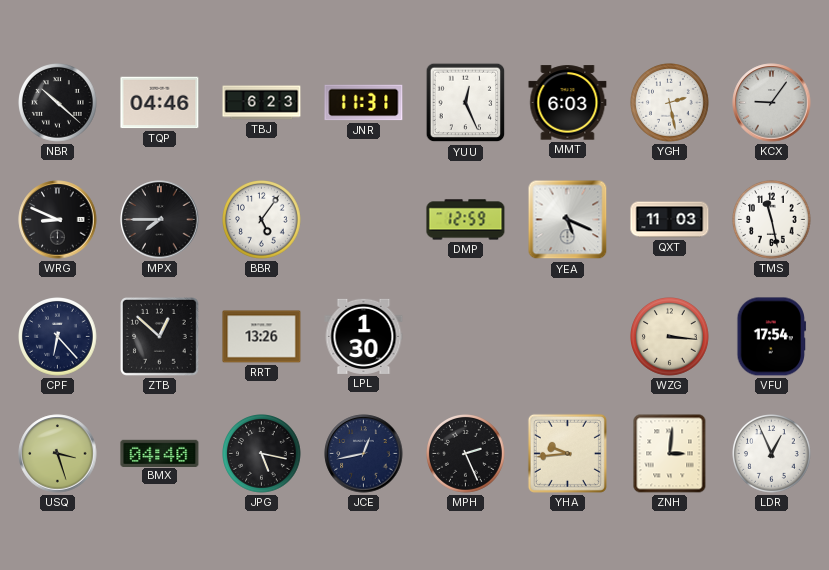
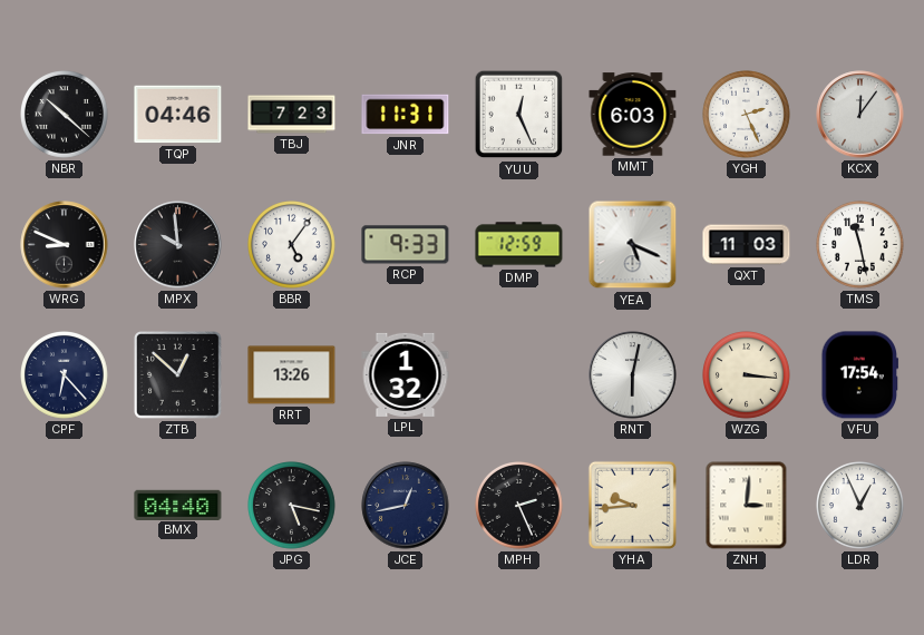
TBJ: 6:23 -> 7:23 (292, 115)
YGH: 2:28 -> 2:26 (747, 115)
KCX: 9:06 -> 12:06 (860, 115)
MPX: 7:45 -> 9:59 (178, 245)
RCP: none -> 9:33 (406, 245)
LPL: 1:30 -> 1:32 (406, 374)
RNT: none -> 6:02 (633, 375)
USQ: 3:27 -> none (58, 454)
